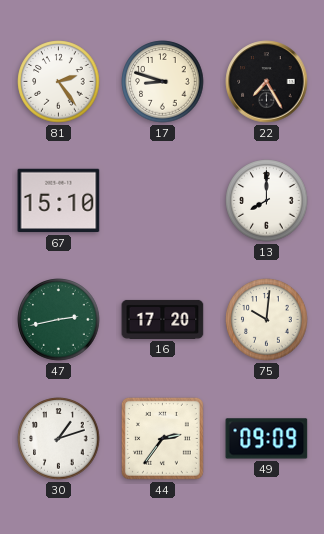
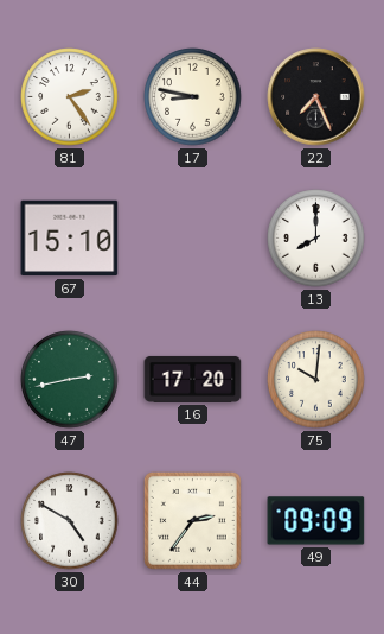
17: 8:48 -> 8:47 (193, 97)
22: 7:25 -> 7:26 (316, 97)
30: 1:12 -> 4:50 (70, 521)
